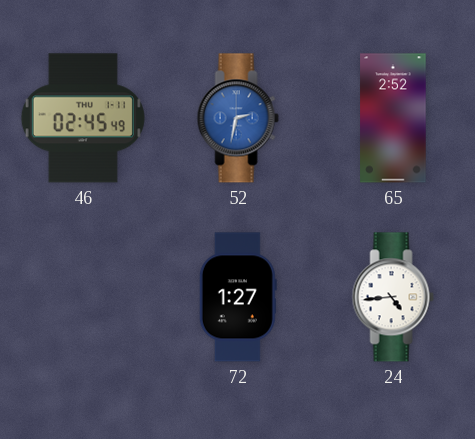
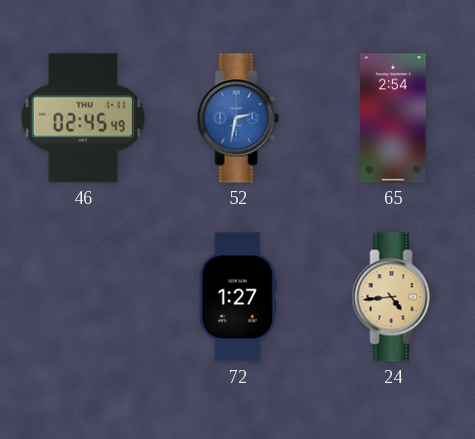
65: 2:52 -> 2:54 (393, 118)
24 dial: white -> champagne (393, 297)
